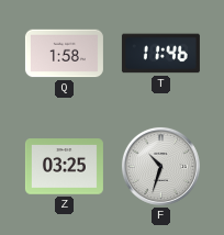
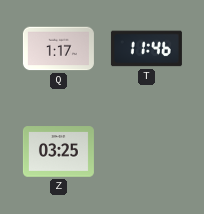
Q: 1:58 -> 1:17 (58, 49)
F: 10:33 -> none (160, 166)
